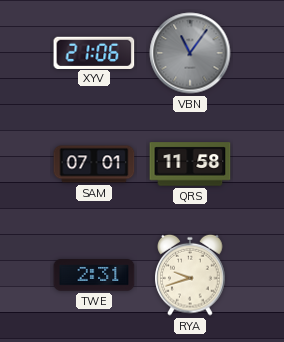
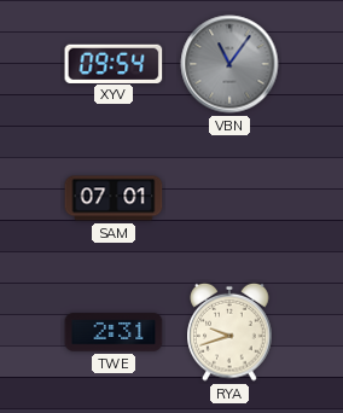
XYV: 21:06 -> 09:54 (114, 63)
QRS: 11:58 -> none (190, 164)
